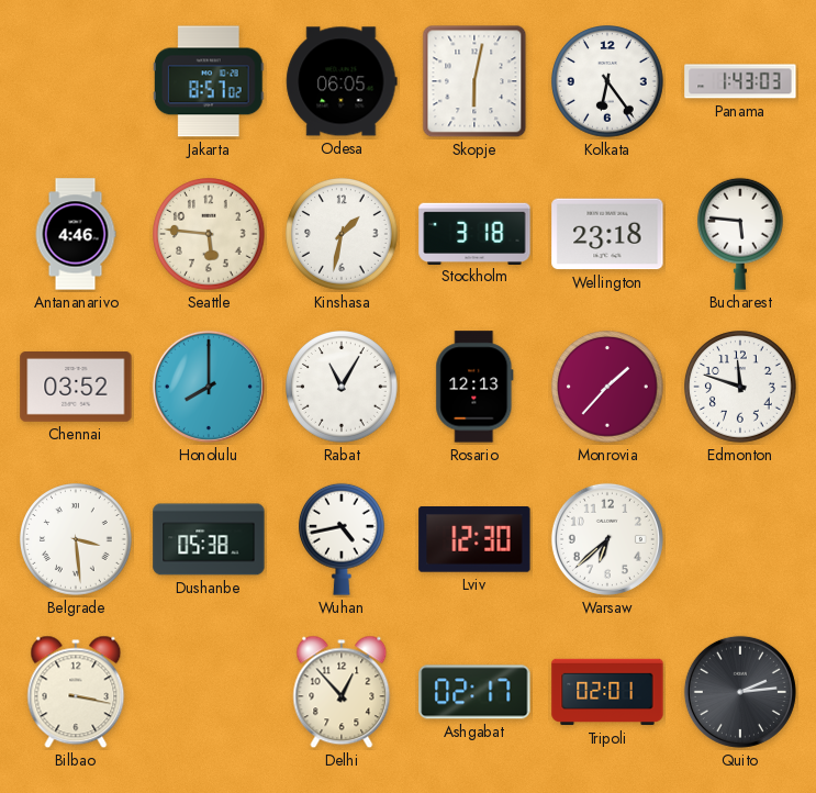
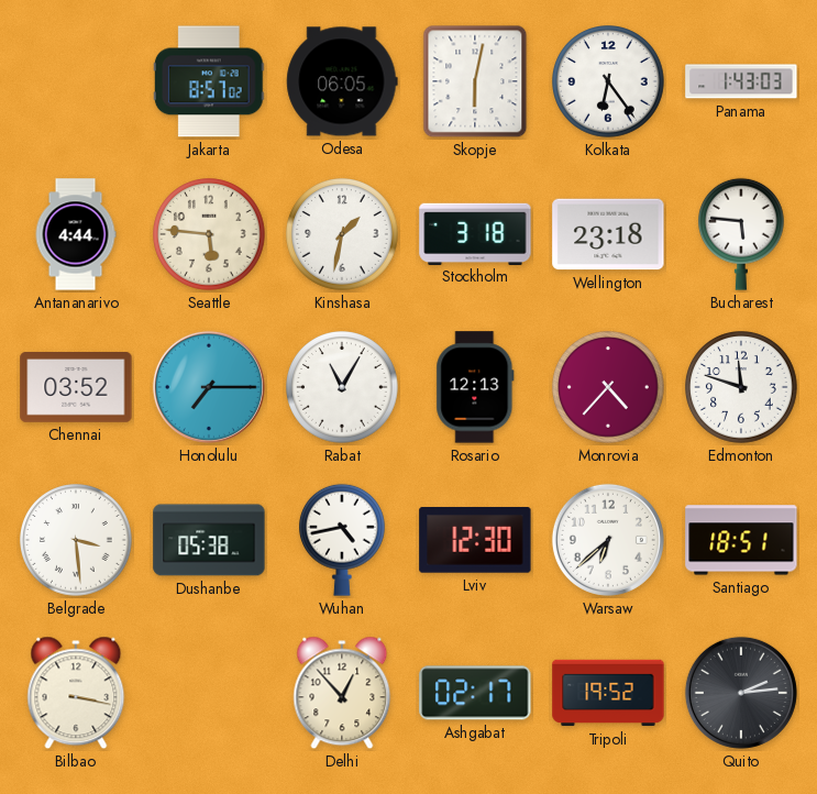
Antananarivo: 4:46 -> 4:44 (76, 234)
Honolulu: 8:00 -> 7:15 (209, 387)
Monrovia: 1:37 -> 4:37 (609, 388)
Santiago: none -> 18:51 (741, 540)
Tripoli: 02:01 -> 19:52 (608, 693)
